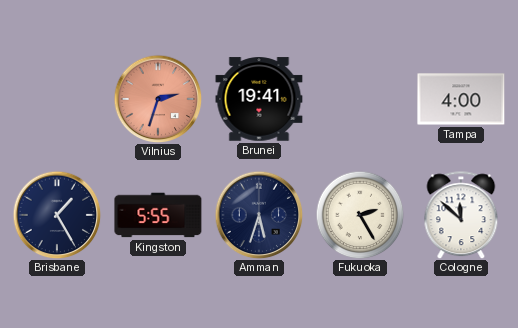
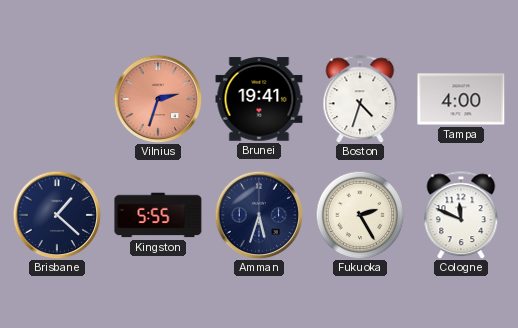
Boston: none -> 4:33 (360, 99)
Brisbane: 1:25 -> 1:22 (57, 215)
Cologne: 11:52 -> 11:49 (461, 215)
